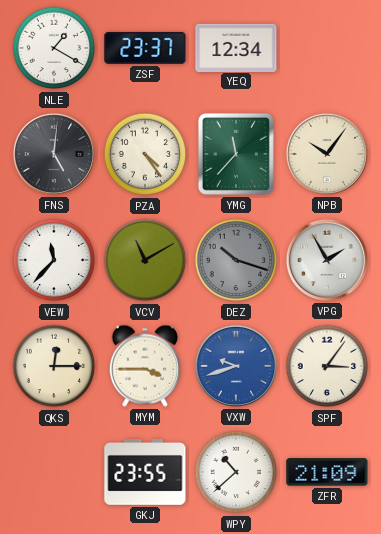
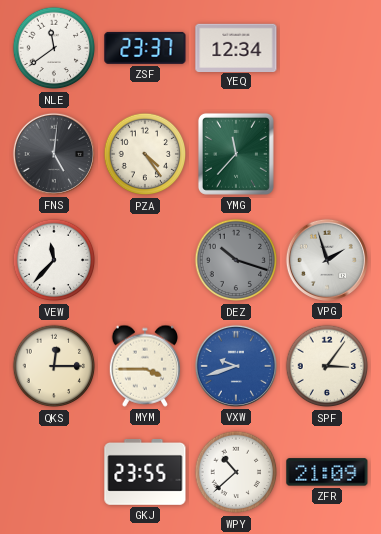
NLE: 1:20 -> 11:39 (54, 48)
NPB: 10:06 -> none (327, 154)
VCV: 11:10 -> none (145, 260)
VPG: 1:55 -> 1:57 (327, 260)
